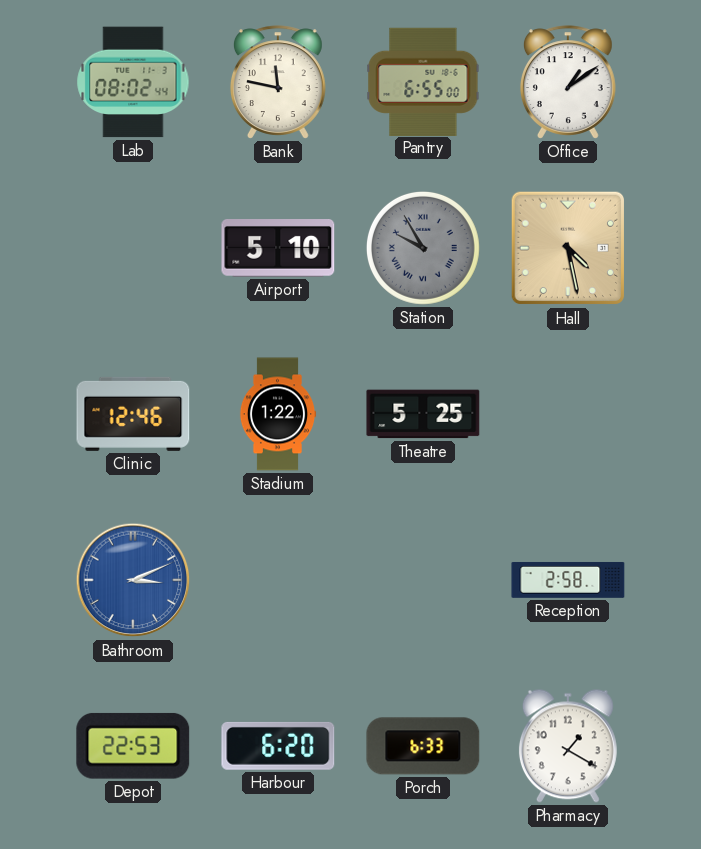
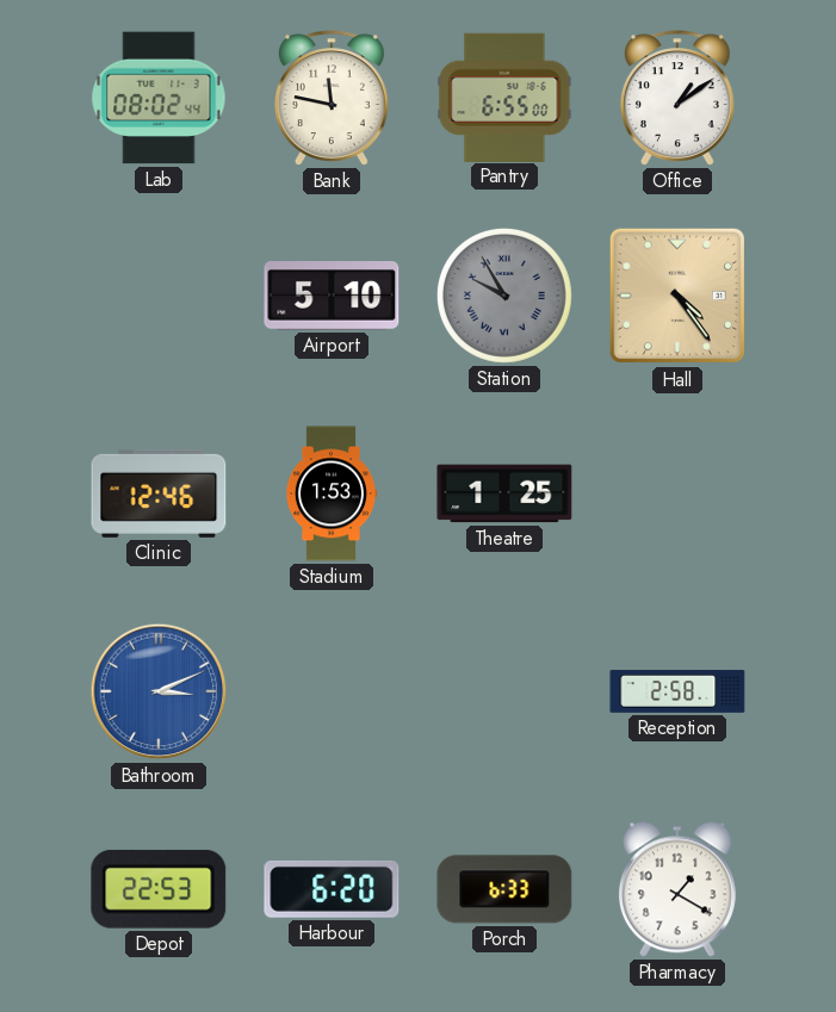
Hall: 4:28 -> 4:24 (677, 296)
Stadium: 1:22 -> 1:53 (332, 493)
Theatre: 5:25 -> 1:25 (504, 493)
